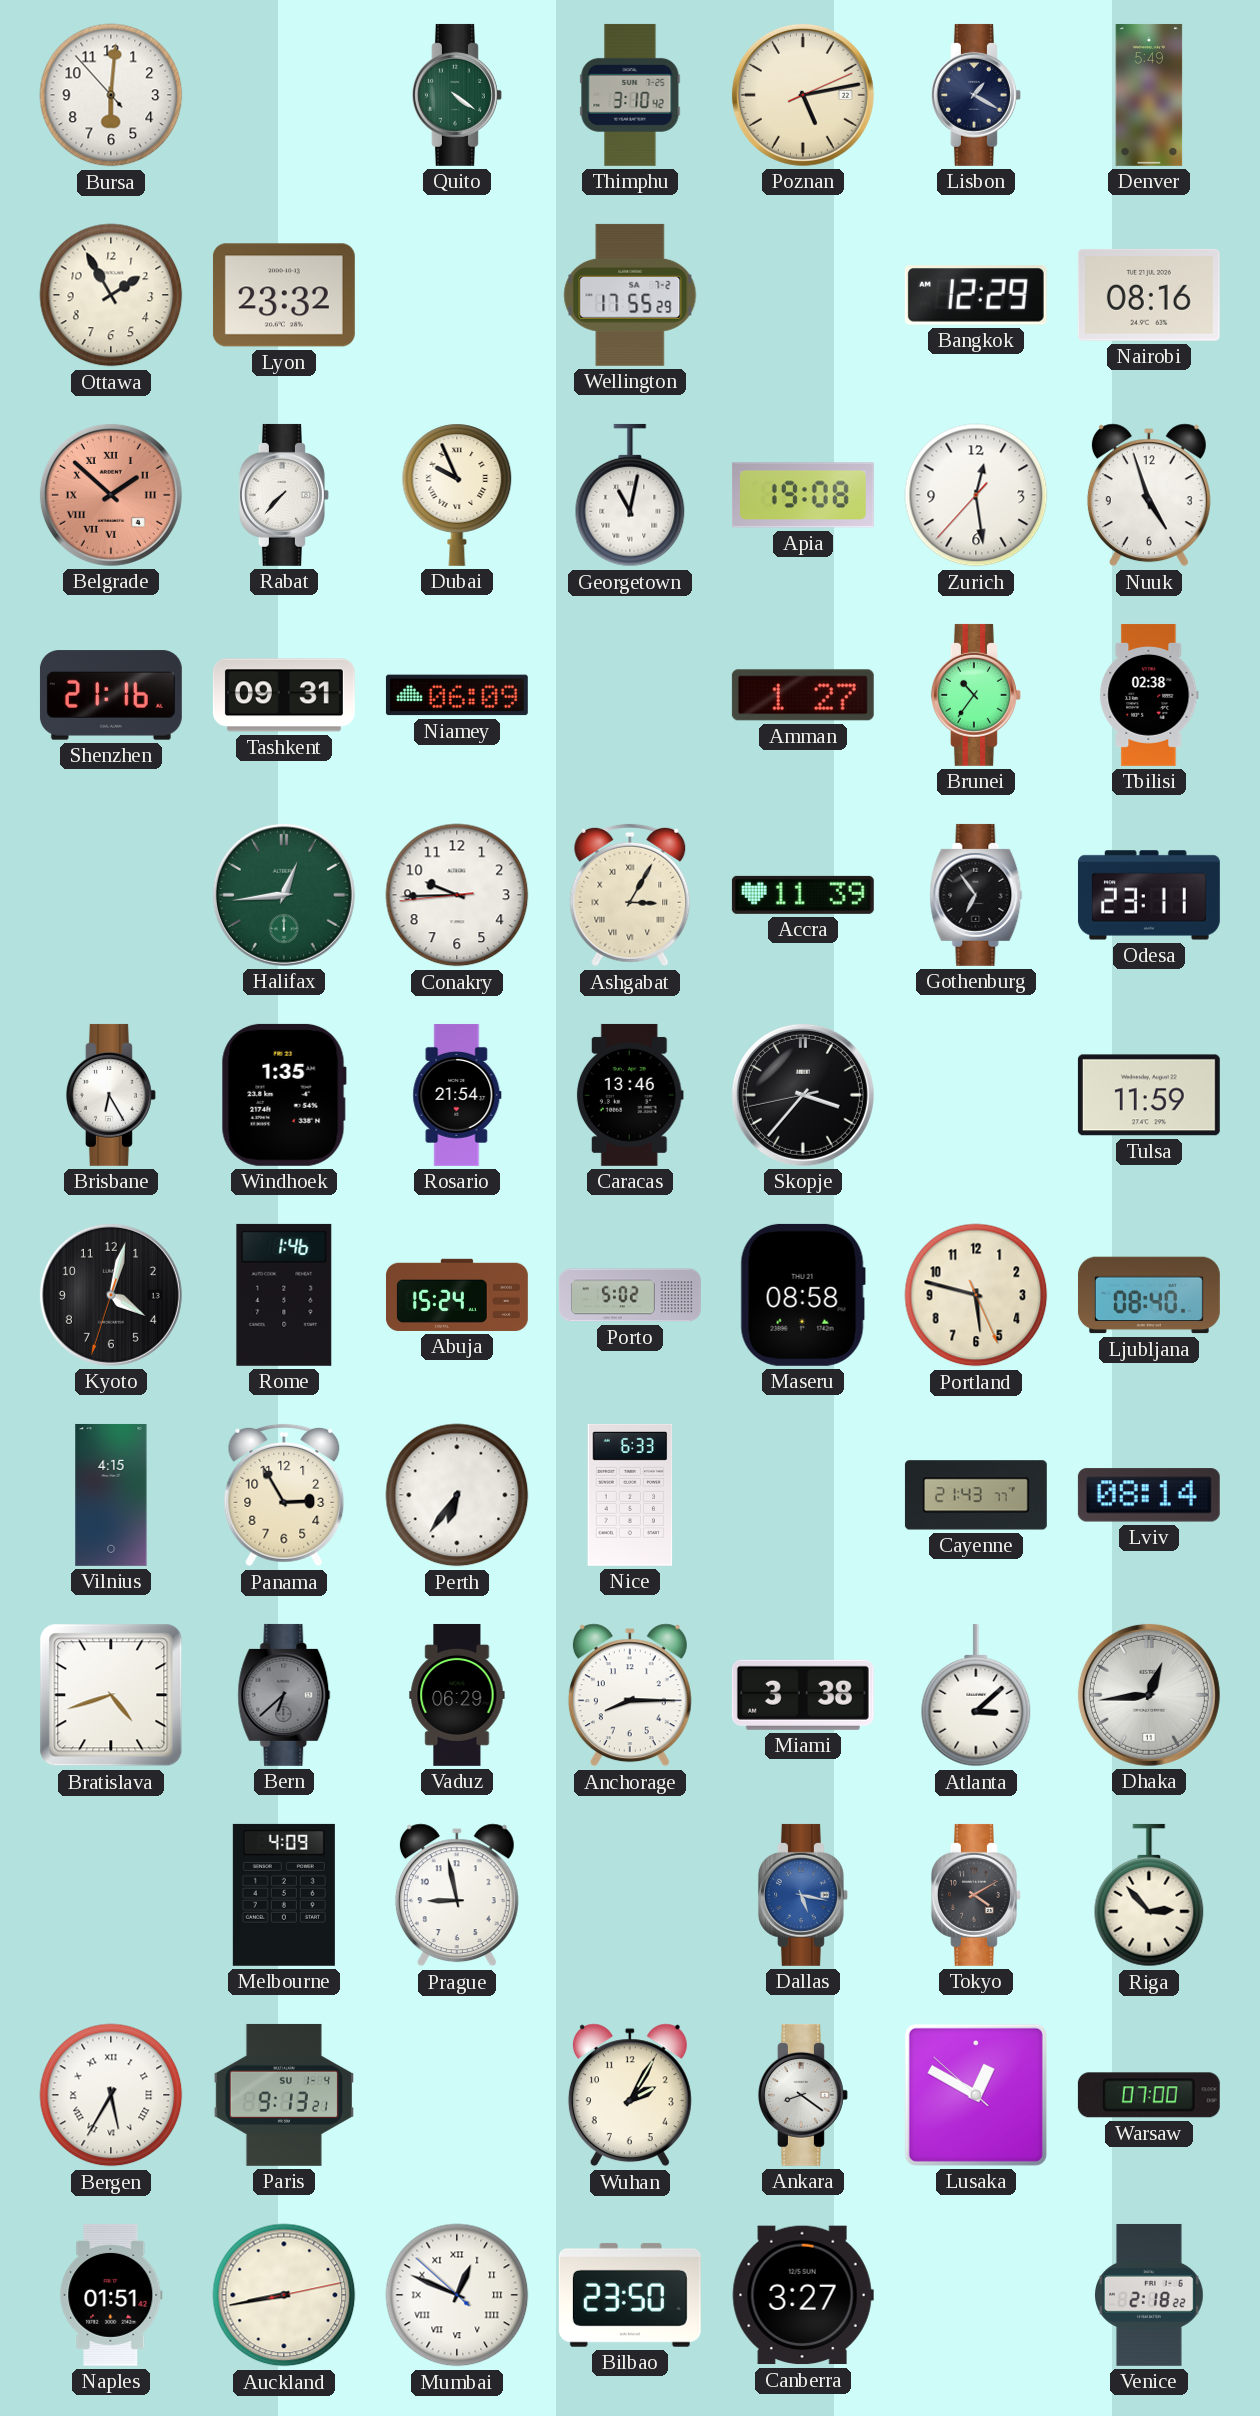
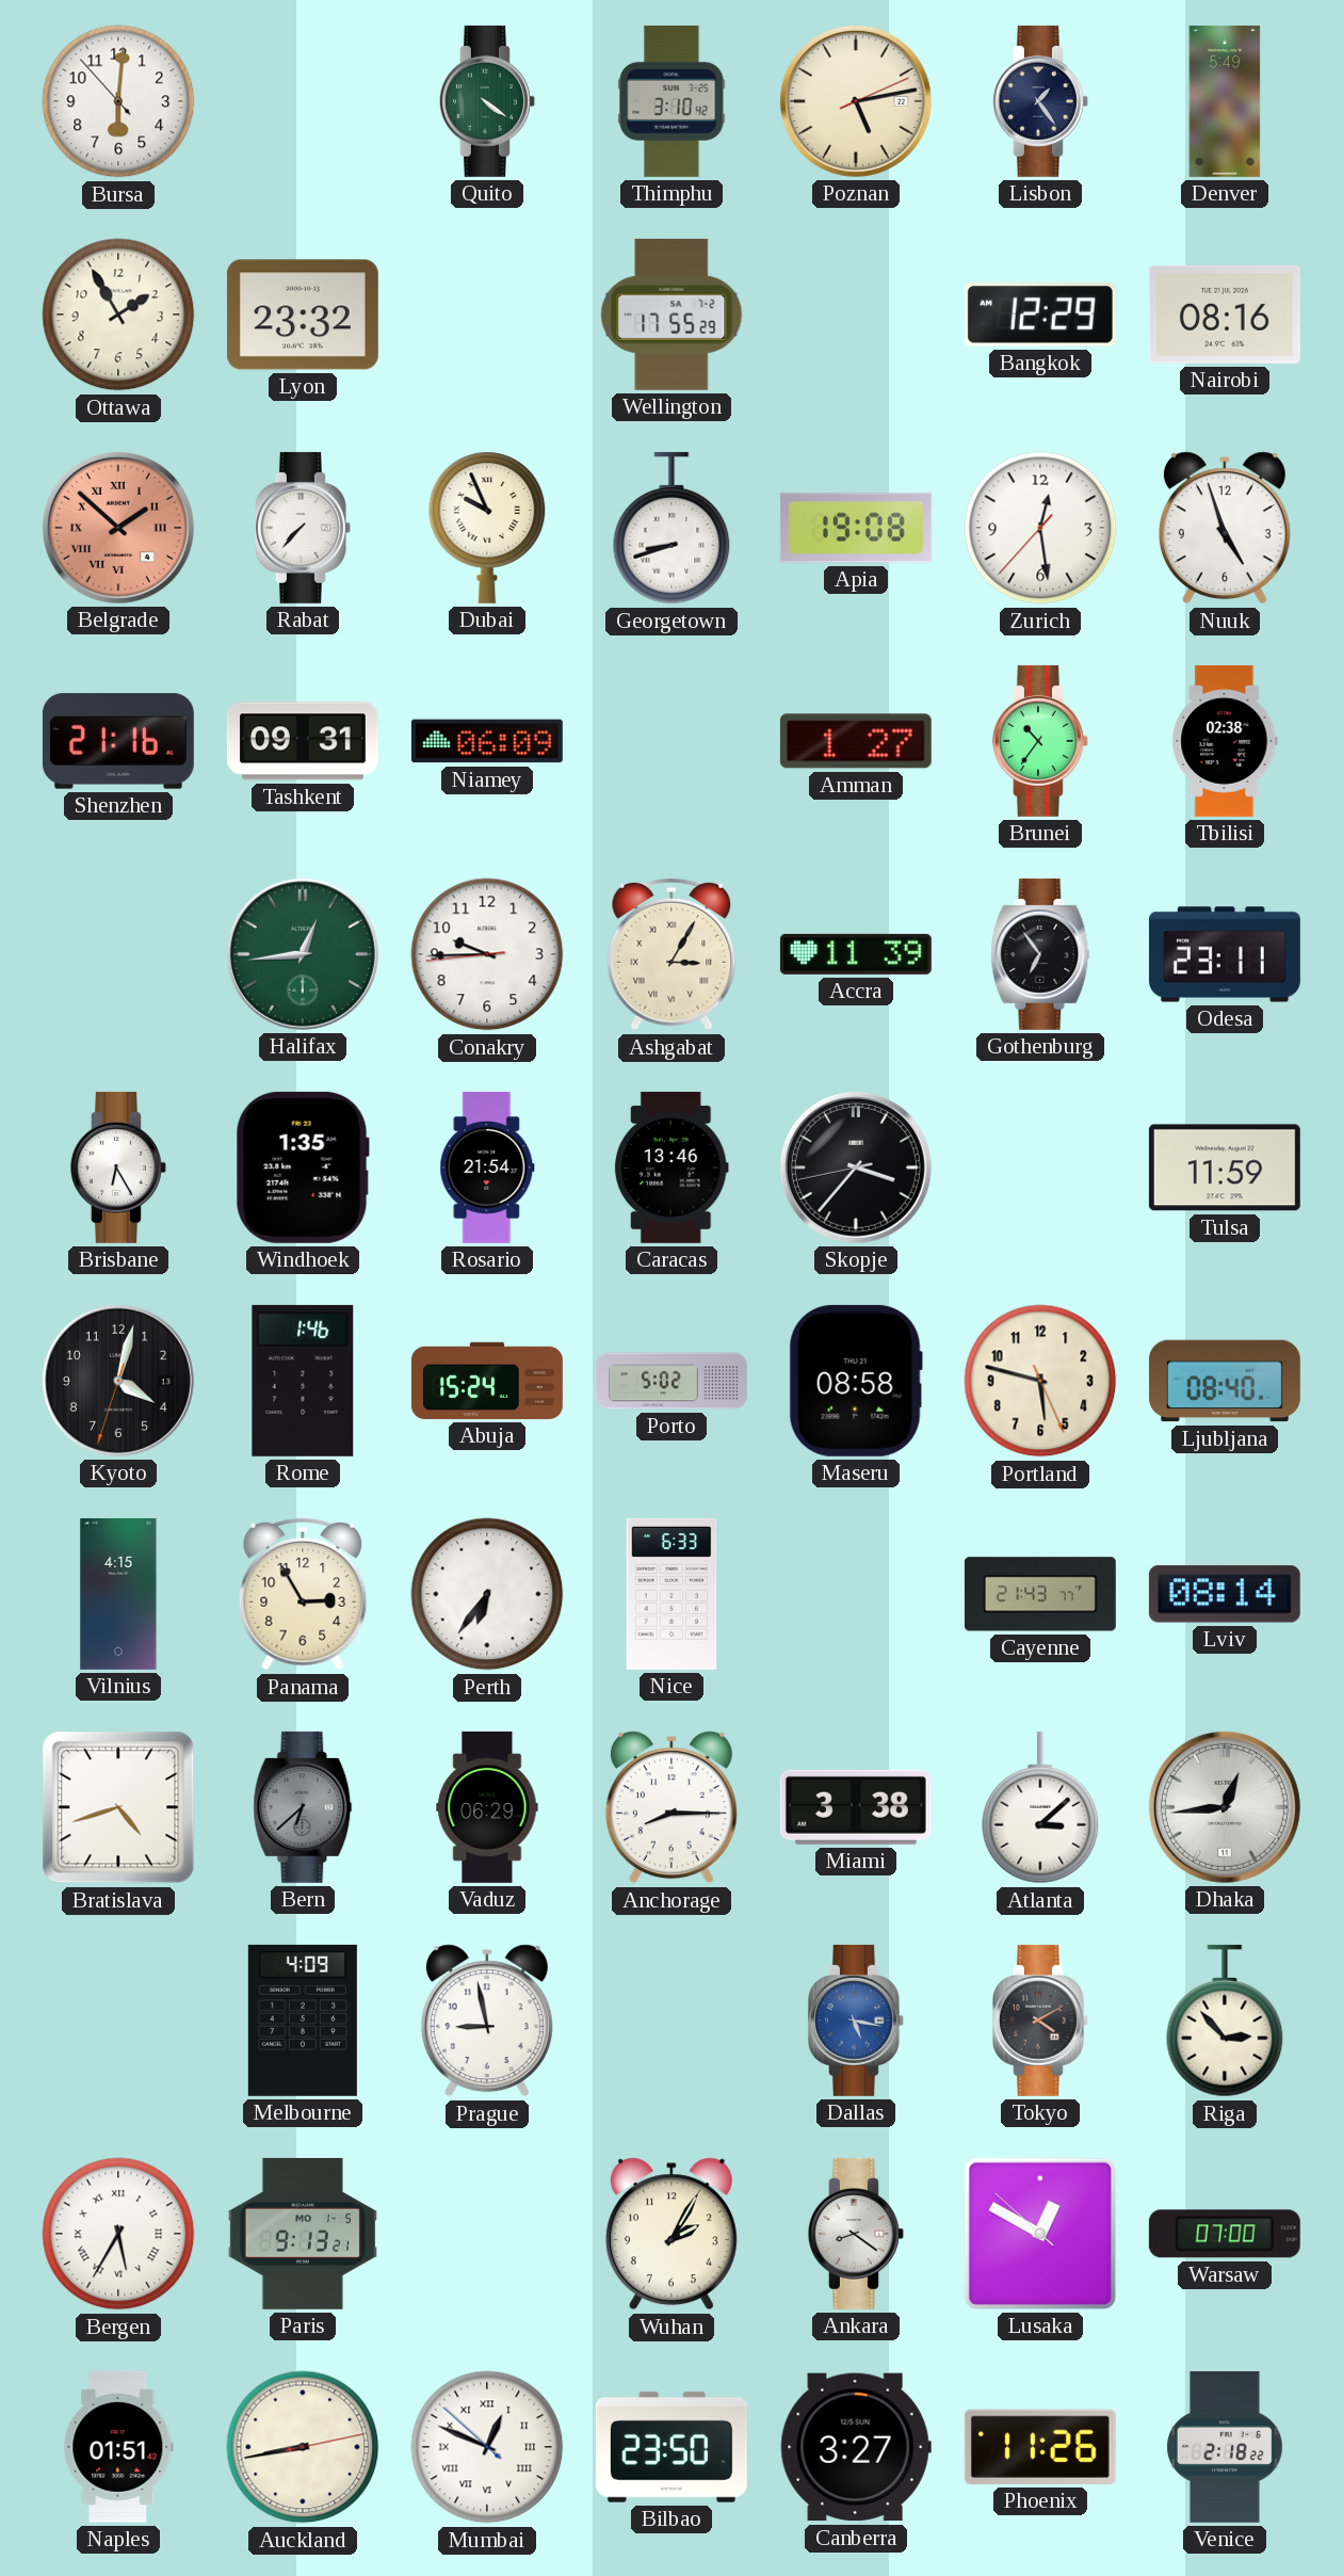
Lisbon: 1:20 -> 1:24 (1040, 101)
Georgetown: 11:02 -> 8:42 (671, 528)
Paris date: SU 1-4 -> MO 1-5 (303, 2234)
Phoenix: none -> 11:26 (1040, 2447)
